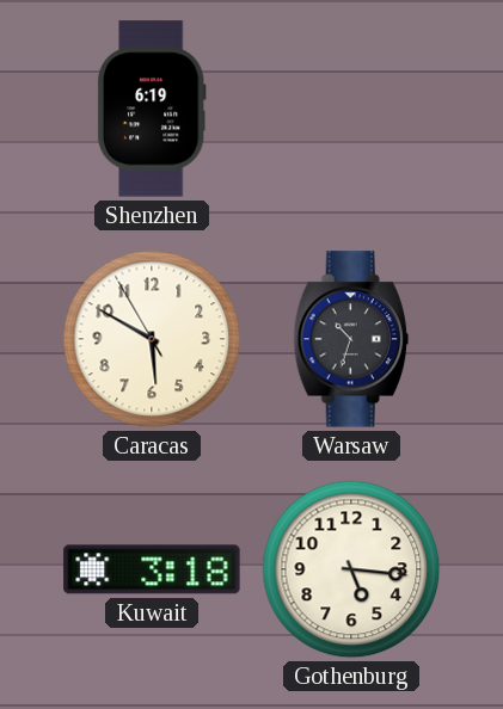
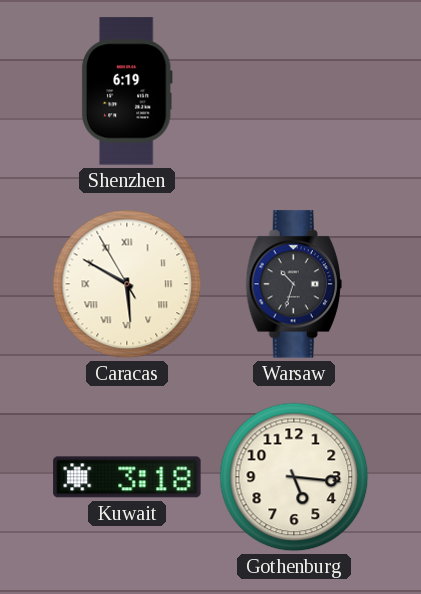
Caracas numerals: Arabic -> Roman (127, 284)
